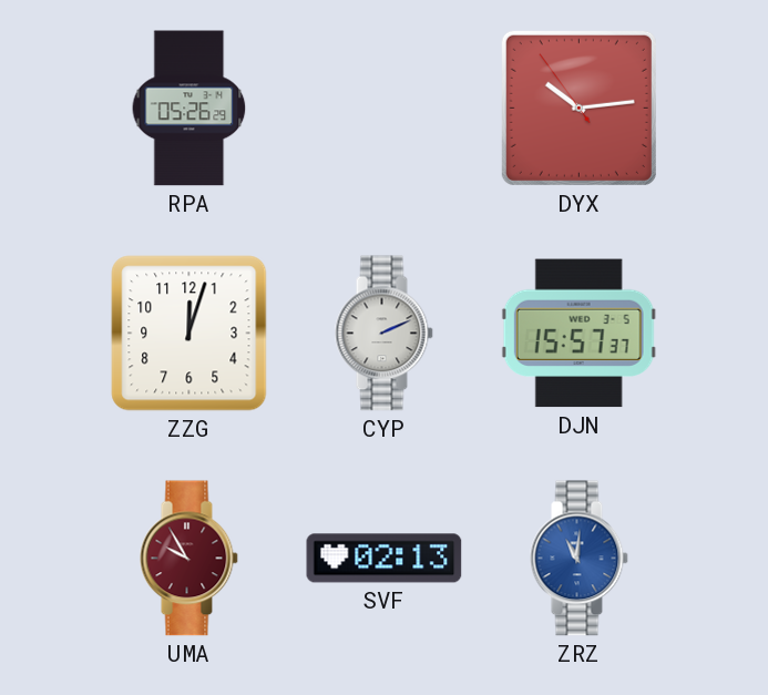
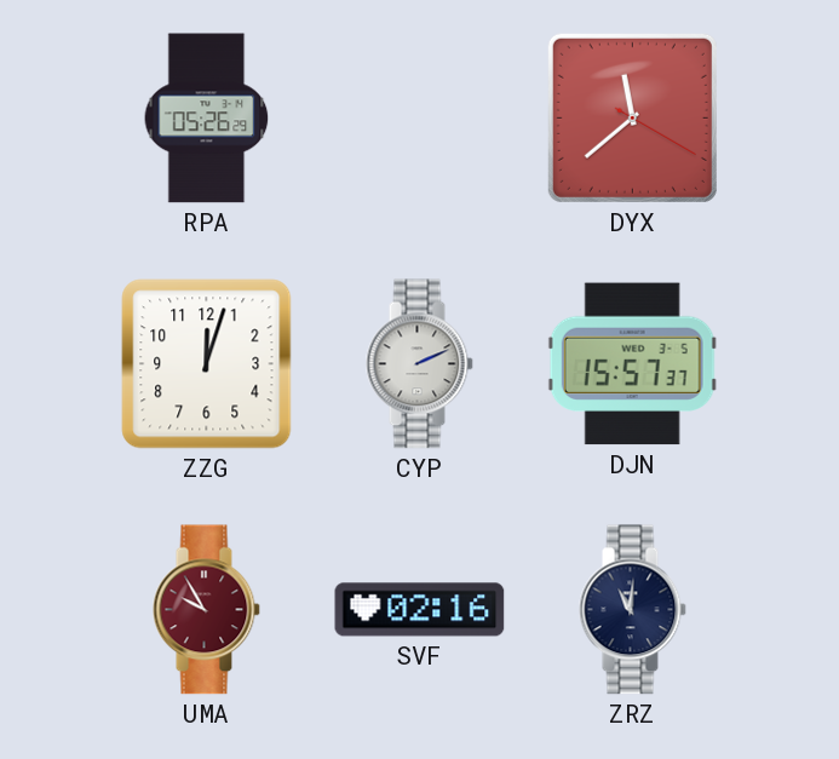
DYX: 10:13 -> 11:38 (632, 117)
SVF: 02:13 -> 02:16 (420, 610)
ZRZ dial: blue -> navy (632, 610)
